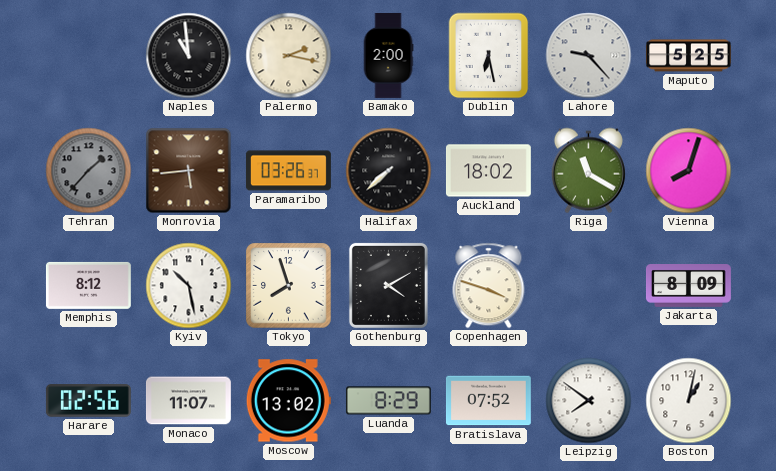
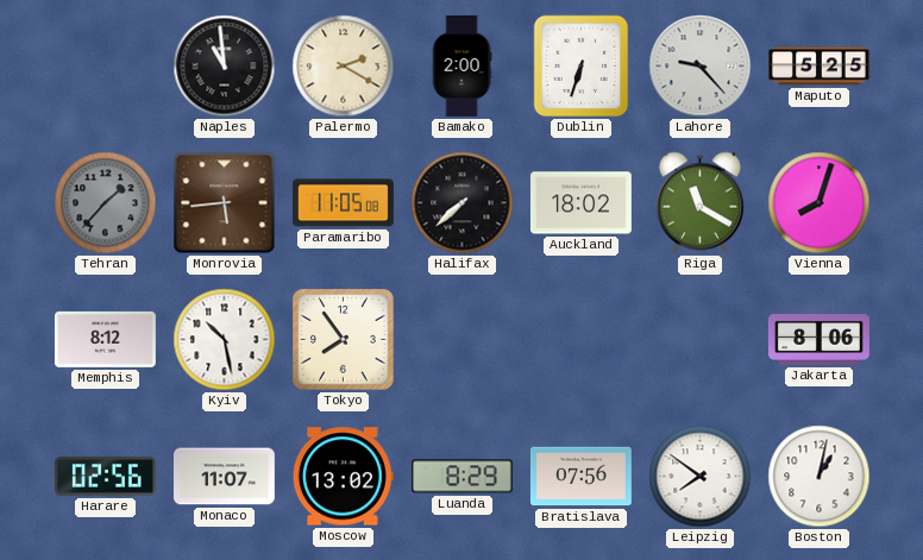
Palermo: 2:17 -> 2:20 (344, 67)
Dublin: 6:28 -> 6:33 (582, 67)
Paramaribo: 03:26 -> 11:05 (343, 203)
Tokyo: 7:57 -> 7:54 (344, 340)
Gothenburg: 4:10 -> none (388, 285)
Copenhagen: 3:48 -> none (489, 286)
Jakarta: 8:09 -> 8:06 (820, 340)
Bratislava: 07:52 -> 07:56 (580, 477)
